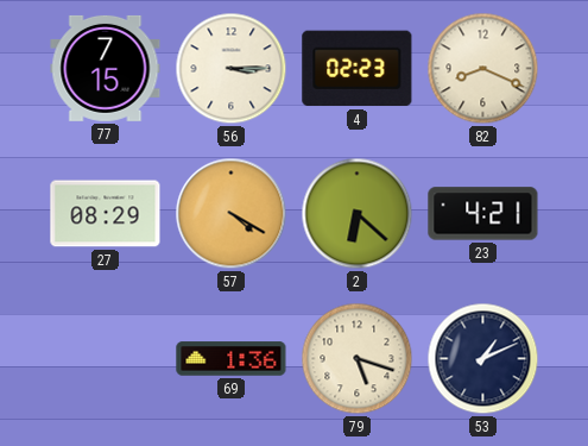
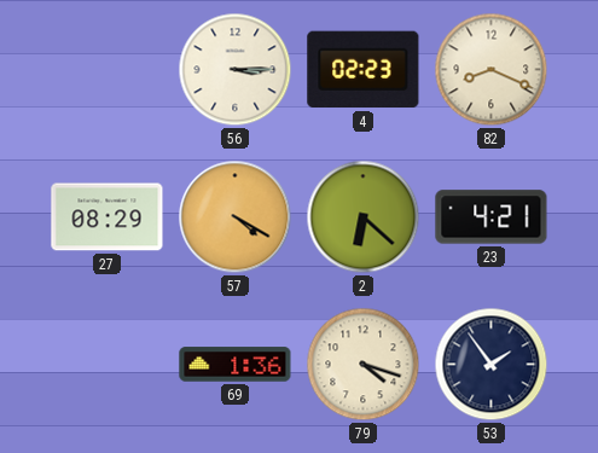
77: 7:15 -> none (106, 68)
79: 5:18 -> 4:18 (364, 365)
53: 1:11 -> 1:54 (492, 365)
